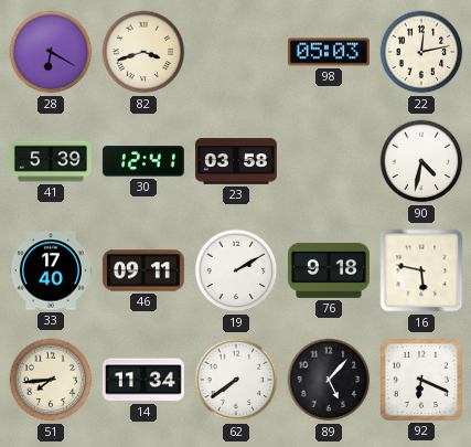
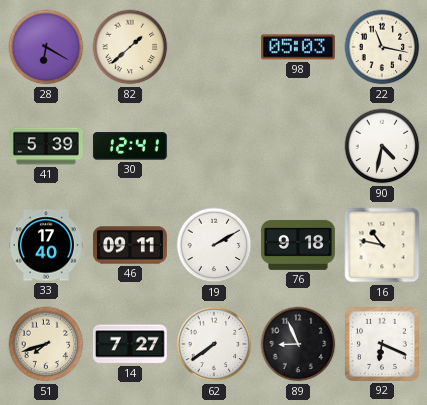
82: 3:42 -> 1:38 (130, 47)
22: 12:13 -> 11:17 (382, 47)
23: 03:58 -> none (237, 161)
16: 5:47 -> 10:47 (382, 245)
51: 7:44 -> 7:42 (46, 344)
14: 11:34 -> 7:27 (130, 344)
89: 5:07 -> 8:56 (298, 344)
